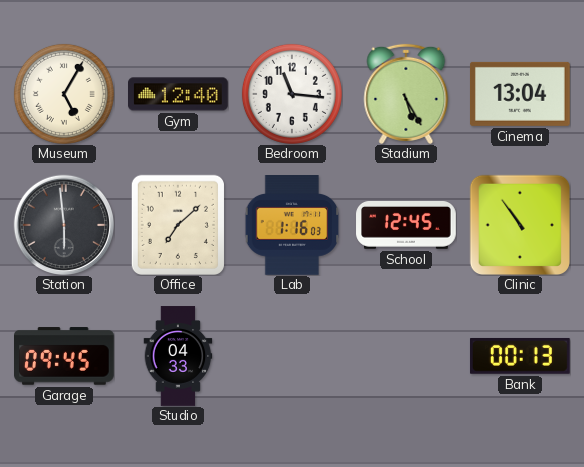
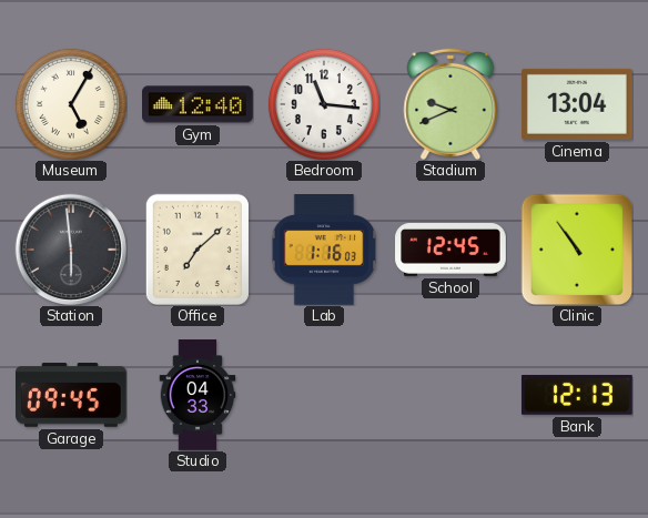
Stadium: 5:25 -> 9:41 (450, 104)
Bank: 00:13 -> 12:13 (577, 395)
